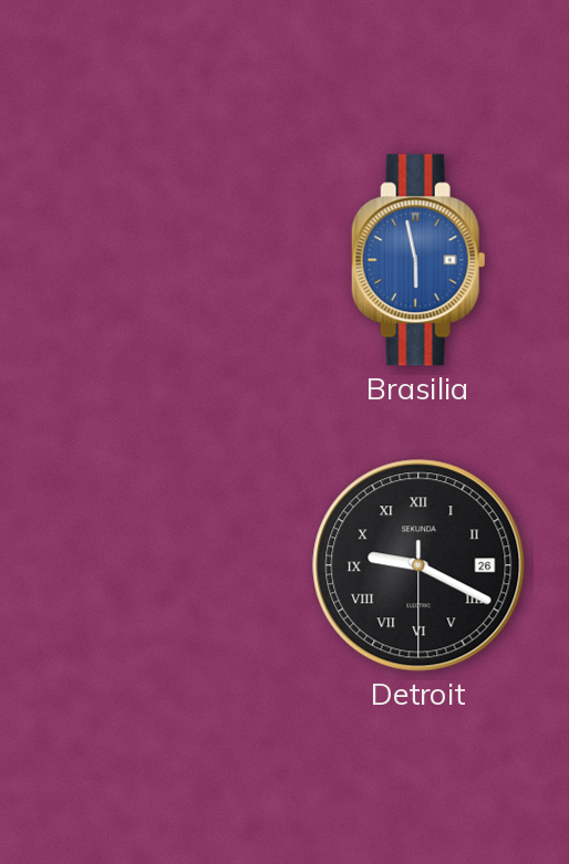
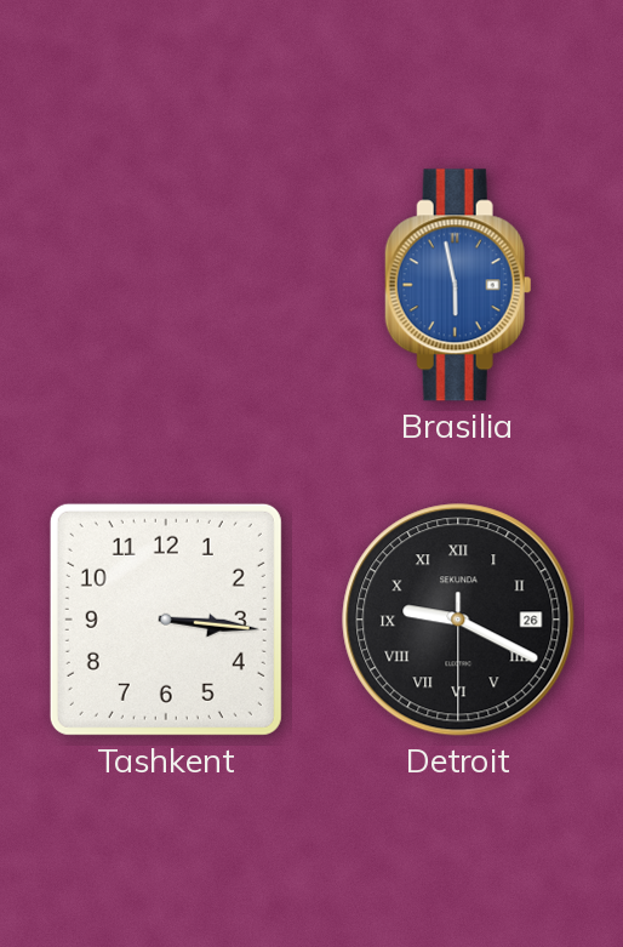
Tashkent: none -> 3:16 (166, 620)
